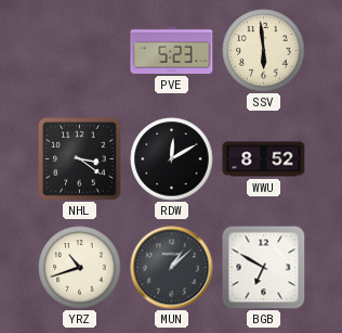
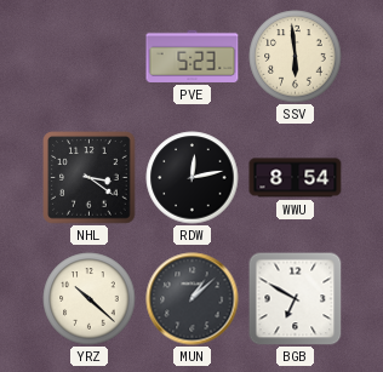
RDW: 12:10 -> 12:13 (193, 178)
WWU: 8:52 -> 8:54 (296, 178)
YRZ: 10:42 -> 10:22 (90, 299)
